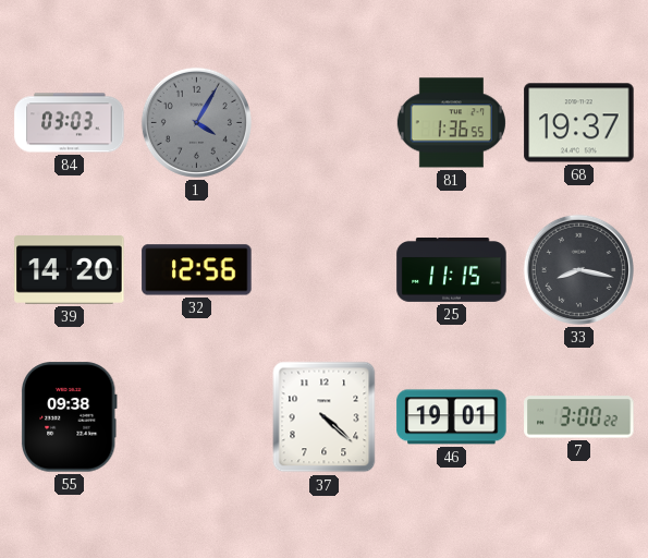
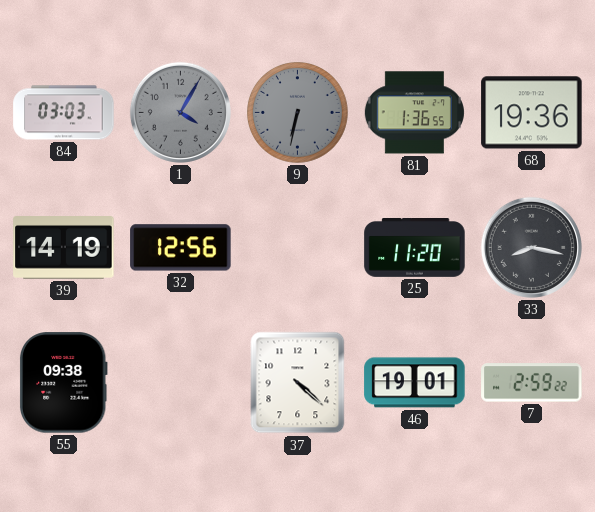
9: none -> 6:32 (298, 113)
68: 19:37 -> 19:36 (532, 113)
39: 14:20 -> 14:19 (64, 248)
25: 11:15 -> 11:20 (415, 248)
7: 3:00 -> 2:59 (532, 383)
